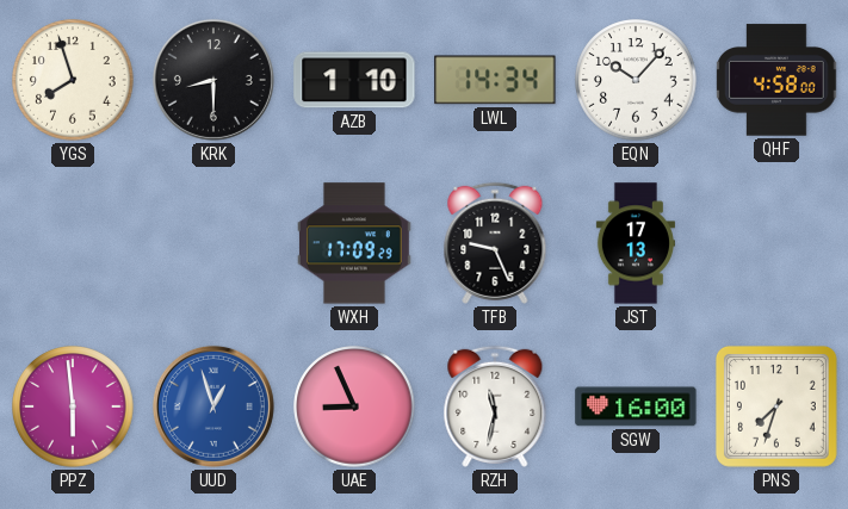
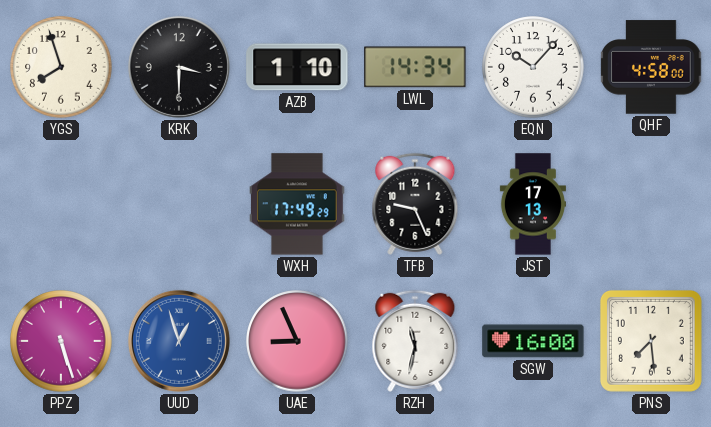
KRK: 8:30 -> 3:30 (179, 67)
WXH: 17:09 -> 17:49 (298, 204)
PPZ: 5:59 -> 5:27 (61, 341)
PNS: 7:33 -> 7:29 (651, 341)
